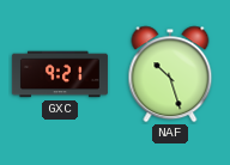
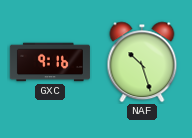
GXC: 9:21 -> 9:16 (50, 62)
